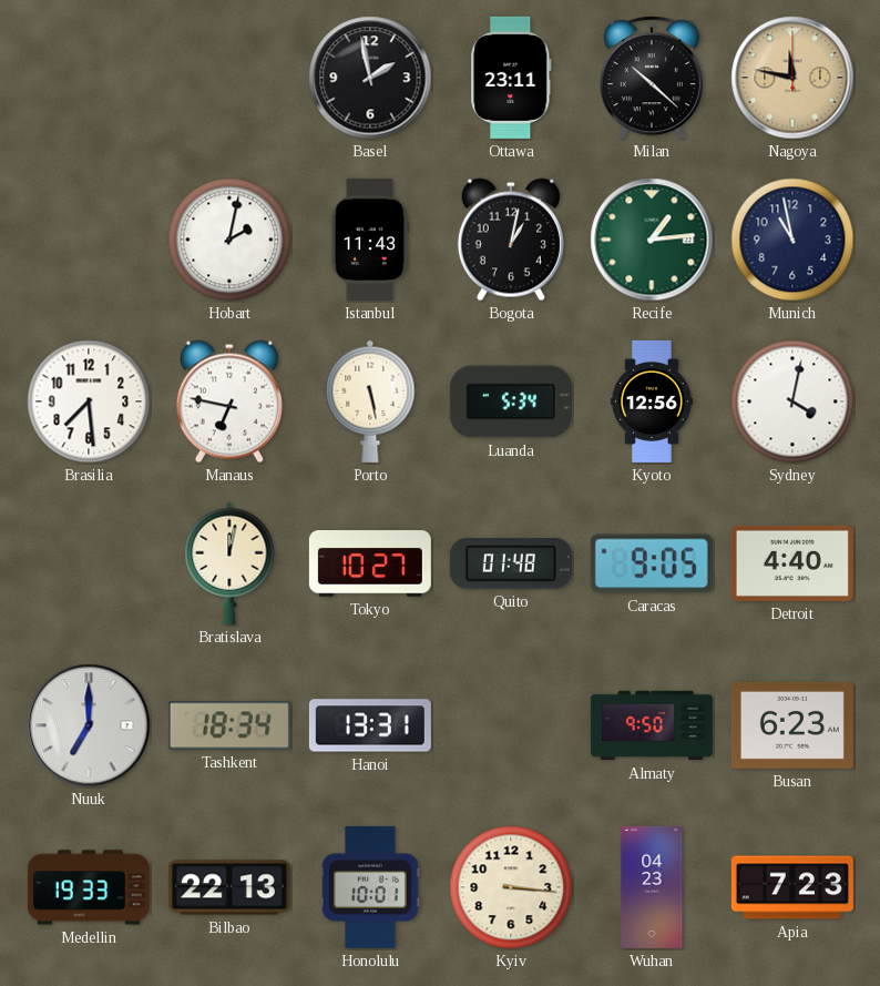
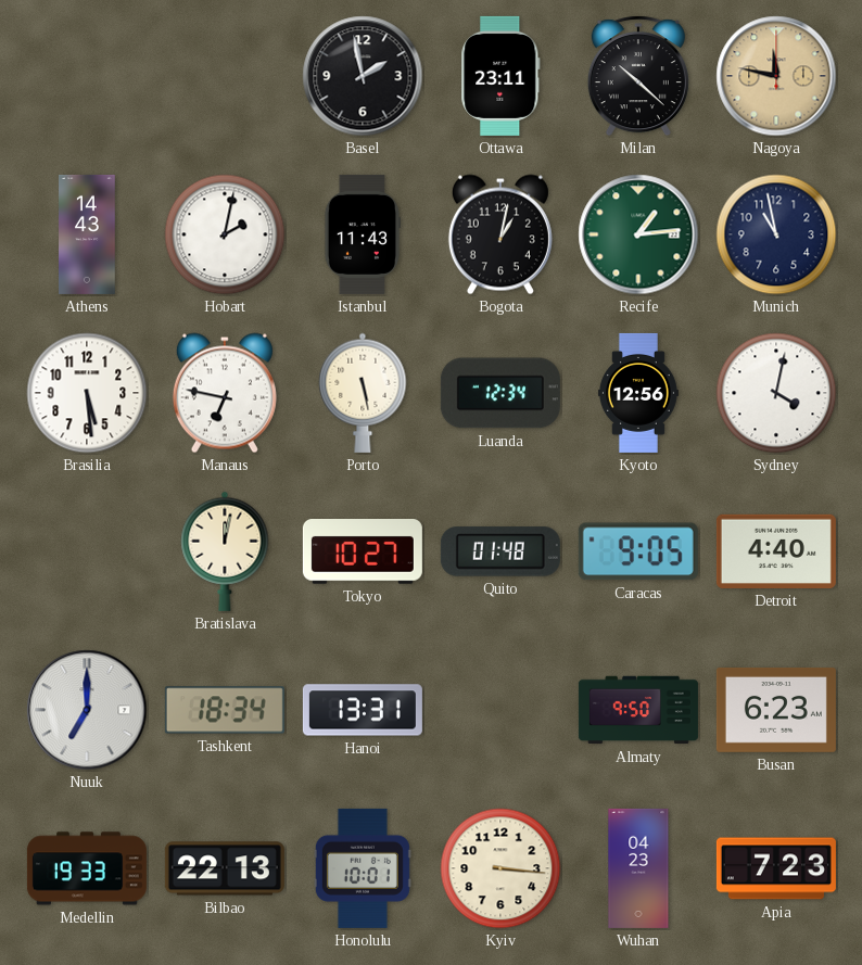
Athens: none -> 14:43 (87, 234)
Brasilia: 7:29 -> 5:29 (87, 393)
Luanda: 5:34 -> 12:34 (500, 393)
